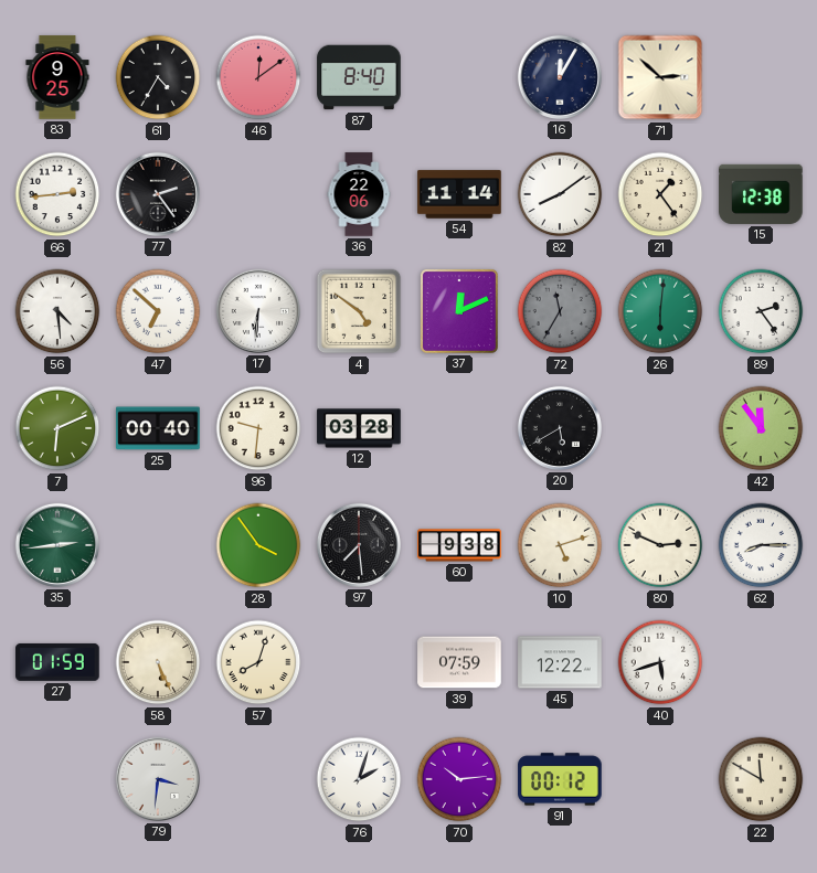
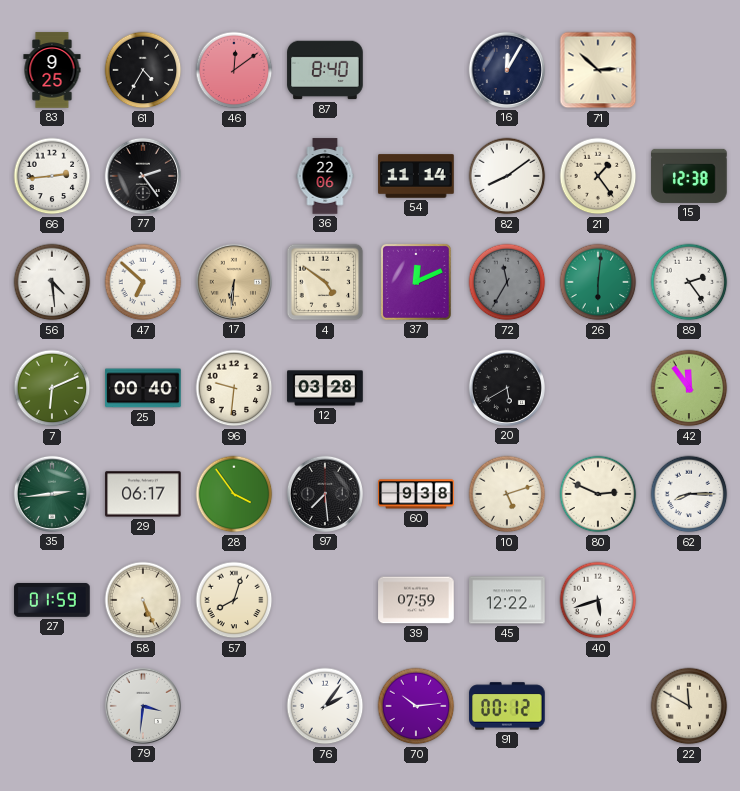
17 dial: white -> champagne (234, 282)
29: none -> 06:17 (143, 494)
76: 2:03 -> 2:06 (325, 706)
